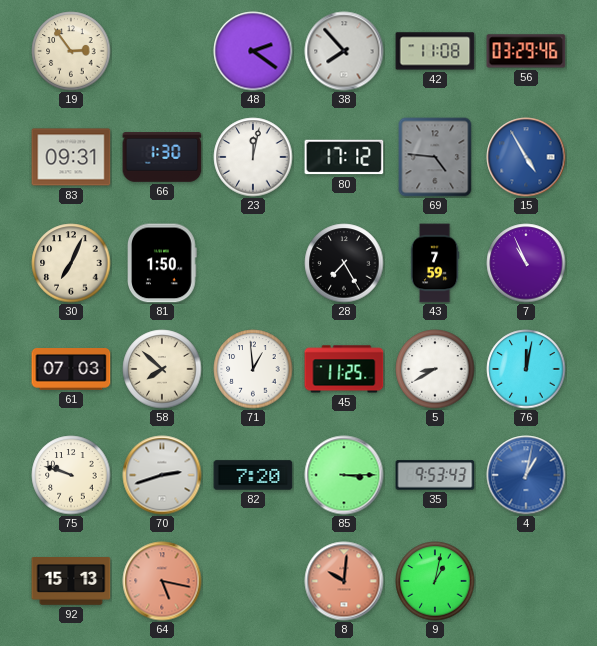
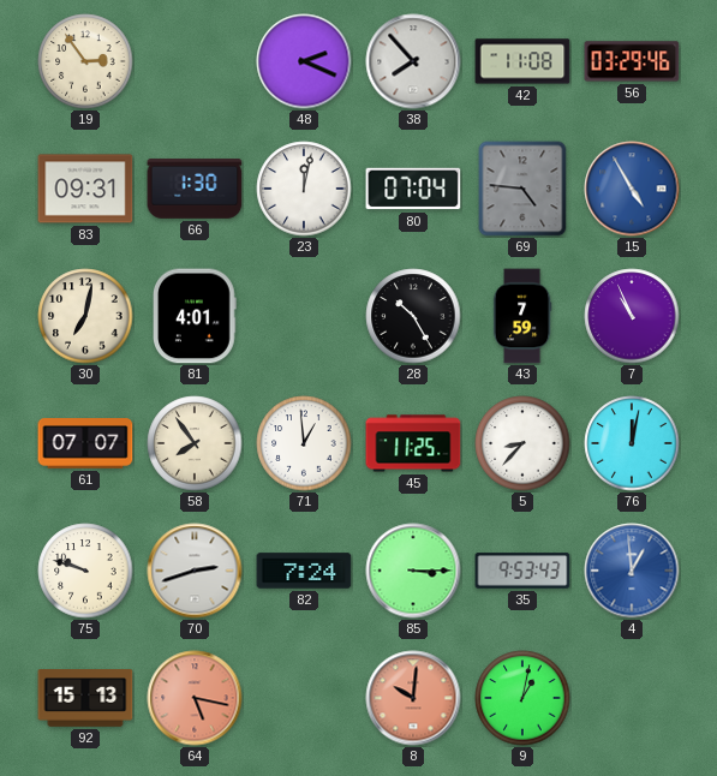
48: 2:21 -> 2:19 (304, 61)
80: 17:12 -> 07:04 (413, 189)
30: 7:04 -> 7:02 (85, 316)
81: 1:50 -> 4:01 (196, 316)
28: 7:25 -> 10:25 (413, 316)
61: 07:03 -> 07:07 (85, 443)
58: 7:52 -> 7:54 (195, 443)
5: 8:40 -> 8:37 (522, 443)
82: 7:20 -> 7:24 (304, 571)
4: 1:02 -> 12:59 (632, 571)
